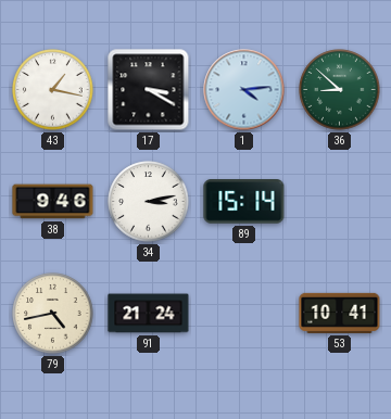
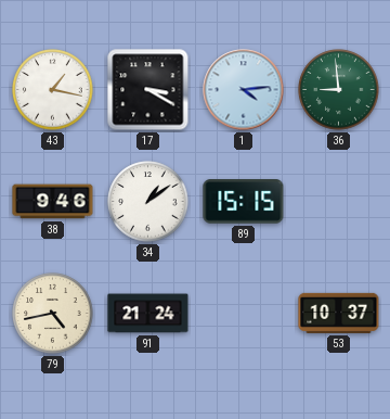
36: 8:52 -> 8:59 (339, 90)
34: 3:13 -> 1:09 (148, 202)
89: 15:14 -> 15:15 (244, 202)
53: 10:41 -> 10:37 (339, 313)
